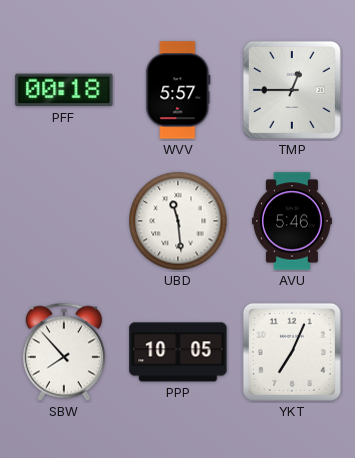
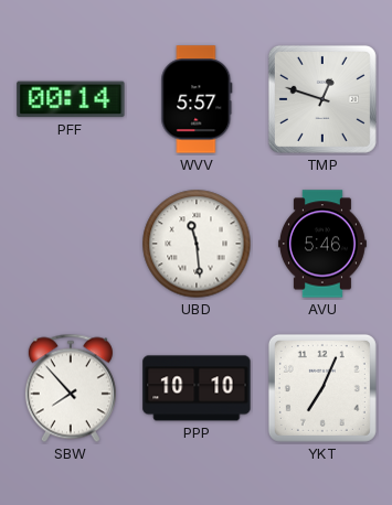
PFF: 00:18 -> 00:14 (71, 99)
TMP: 12:45 -> 12:48 (322, 99)
PPP: 10:05 -> 10:10 (197, 388)
